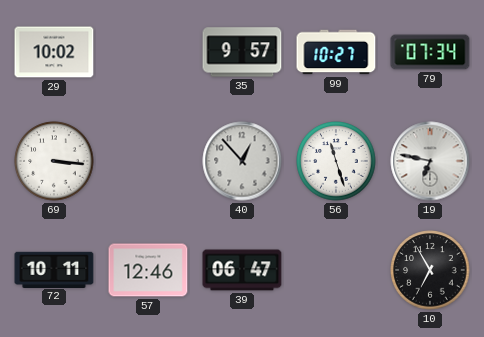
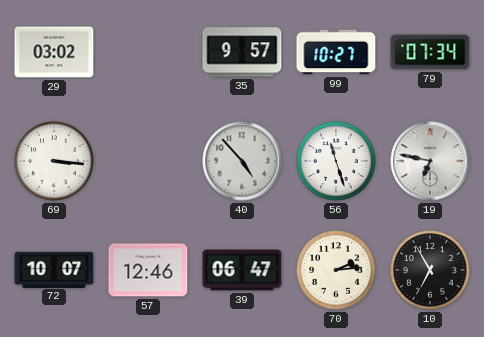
29: 10:02 -> 03:02 (54, 52)
40: 12:53 -> 4:53 (242, 161)
72: 10:11 -> 10:07 (54, 269)
70: none -> 2:14 (336, 270)
